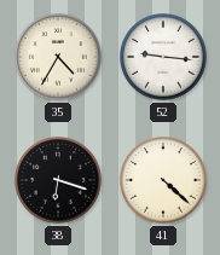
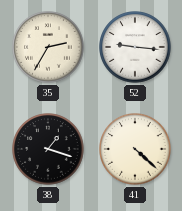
35: 4:35 -> 2:35 (48, 47)
38: 6:18 -> 1:18 (48, 149)
